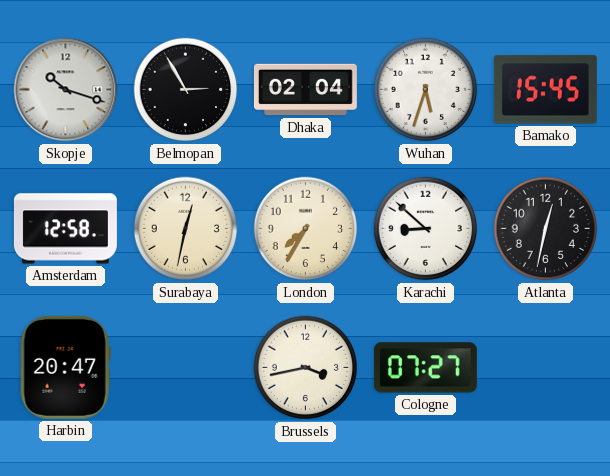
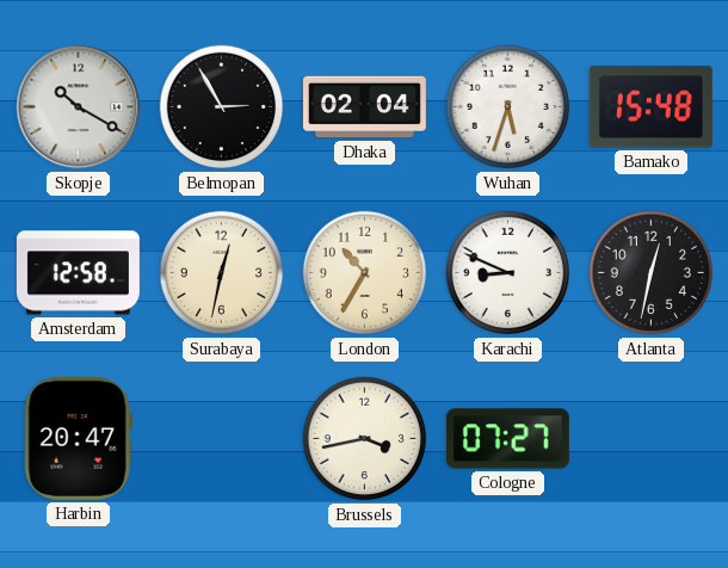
Skopje: 10:18 -> 10:20 (79, 107)
Bamako: 15:45 -> 15:48 (650, 107)
London: 7:35 -> 10:35 (365, 273)
Karachi: 8:52 -> 8:49 (508, 273)
